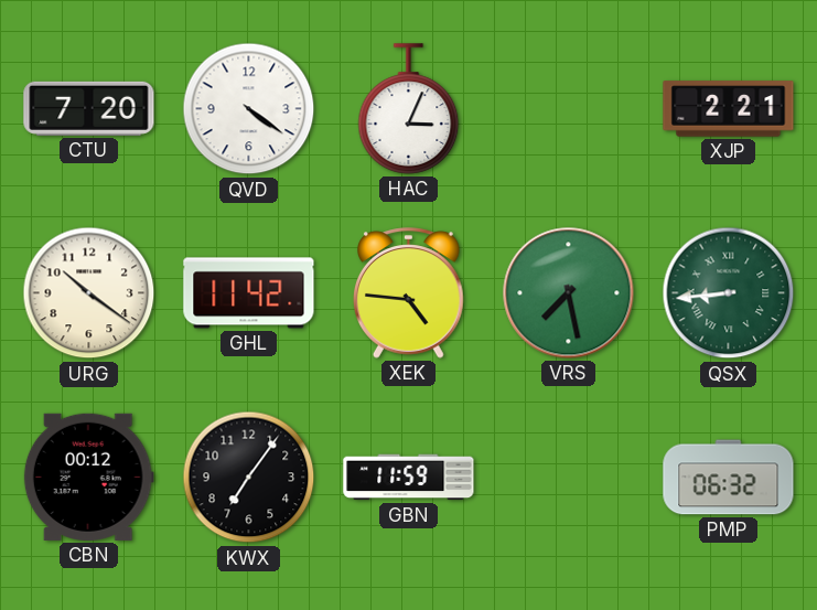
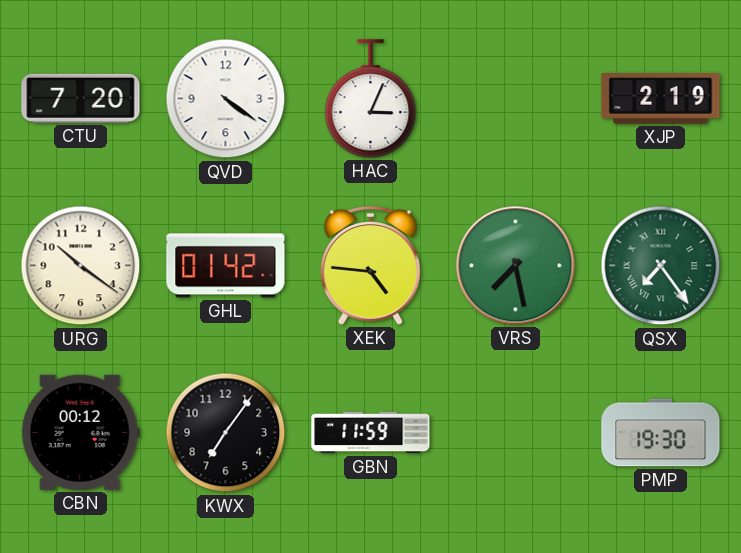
XJP: 2:21 -> 2:19 (661, 99)
GHL: 11:42 -> 01:42 (226, 266)
QSX: 8:44 -> 7:24 (661, 266)
PMP: 06:32 -> 19:30 (661, 433)
